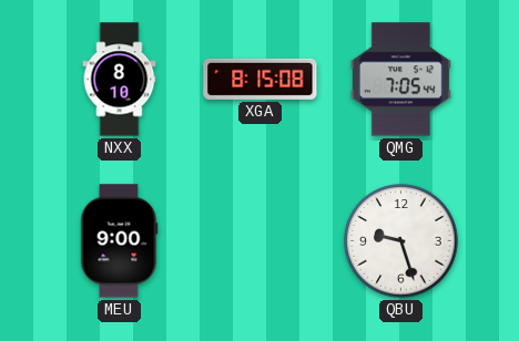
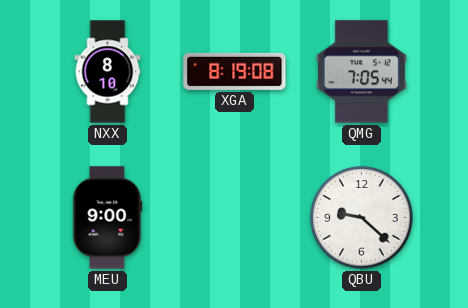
XGA: 8:15 -> 8:19 (235, 71)
QBU: 9:27 -> 9:22 (362, 218)
